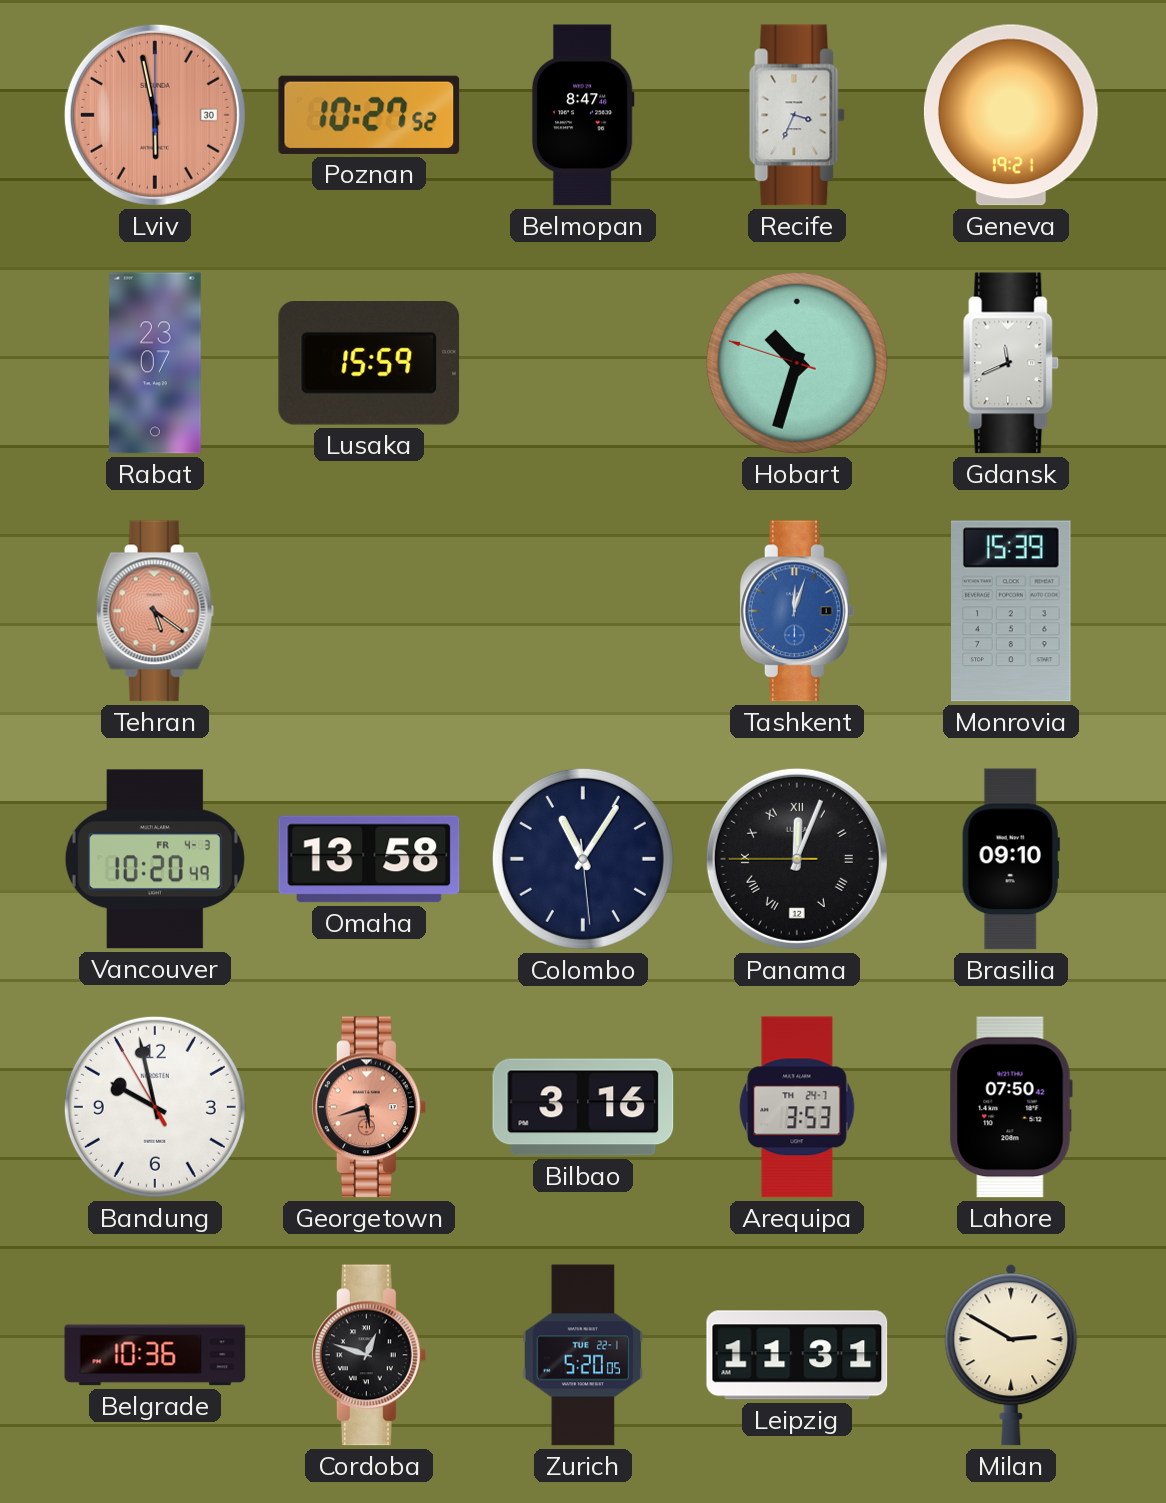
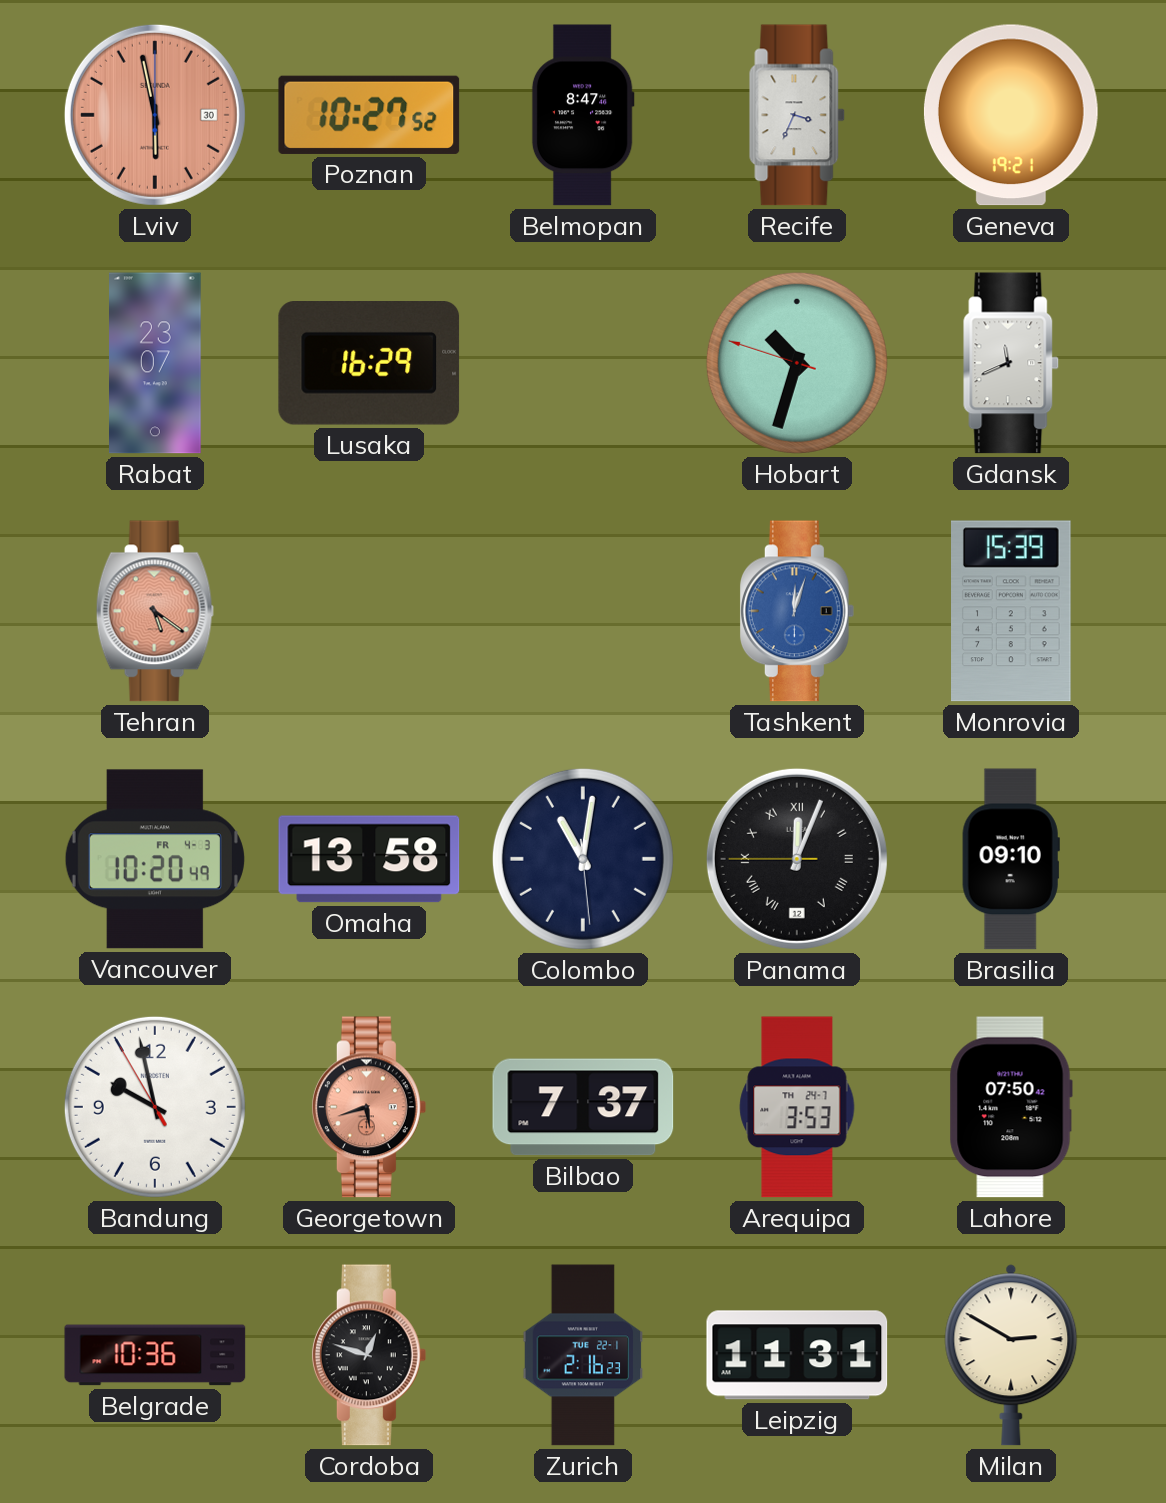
Lusaka: 15:59 -> 16:29 (369, 364)
Colombo: 11:05 -> 11:01 (583, 859)
Bilbao: 3:16 -> 7:37 (583, 1107)
Zurich: 5:20 -> 2:16 (583, 1355)
